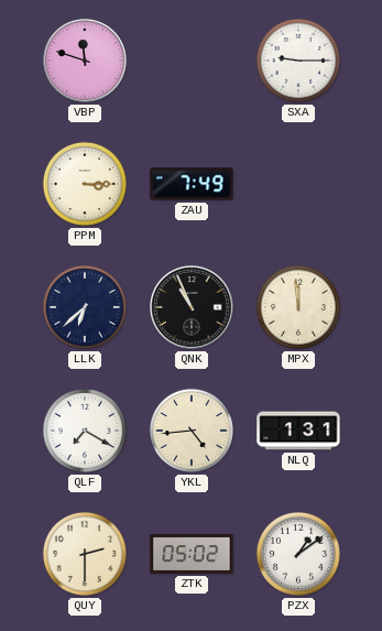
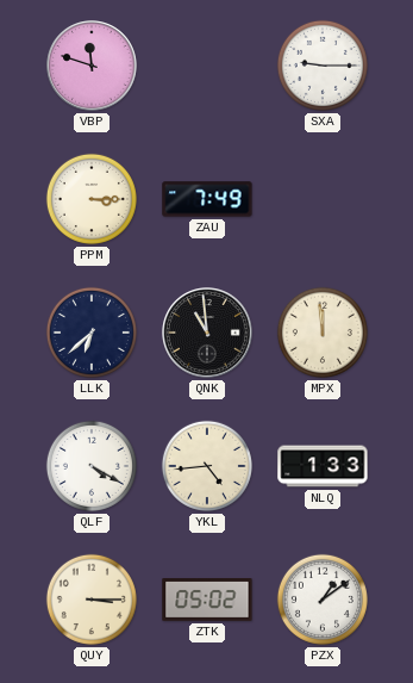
QNK: 10:56 -> 10:59 (207, 333)
QLF: 7:20 -> 4:20 (92, 466)
NLQ: 1:31 -> 1:33 (323, 466)
QUY: 2:30 -> 3:15 (92, 600)
